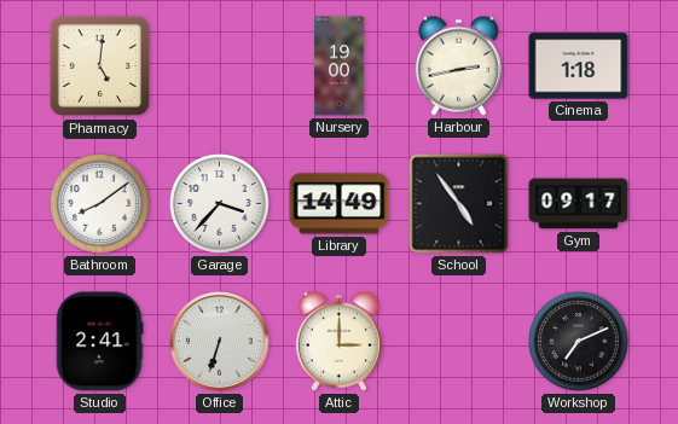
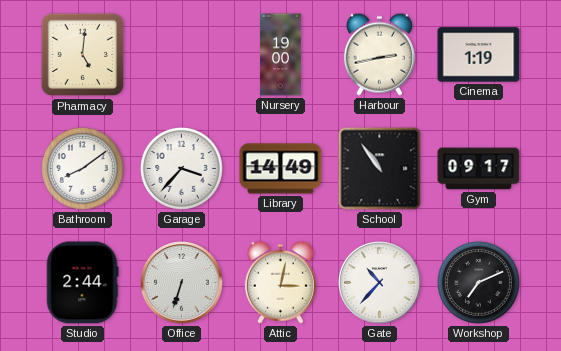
Cinema: 1:18 -> 1:19 (479, 55)
School: 4:54 -> 10:54 (380, 169)
Studio: 2:41 -> 2:44 (82, 283)
Attic: 3:00 -> 3:02 (280, 282)
Gate: none -> 10:37 (380, 283)
